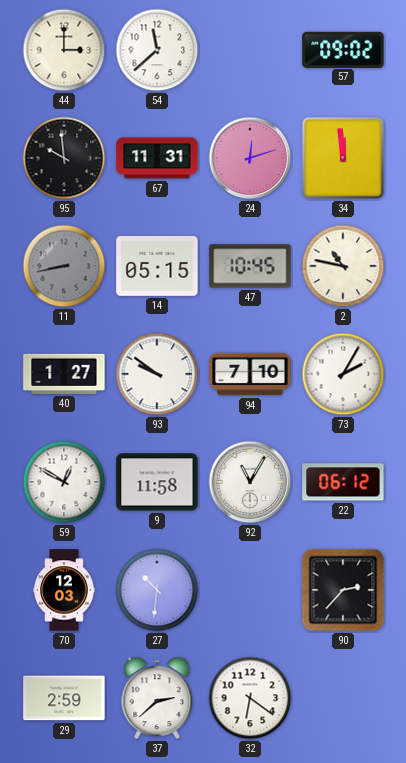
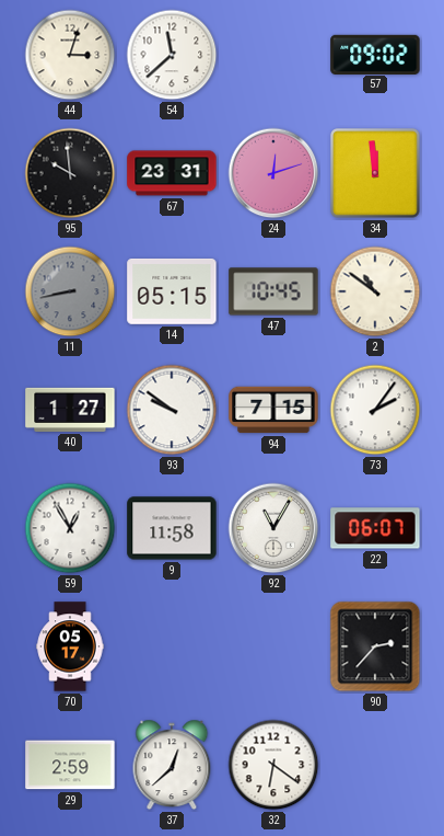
44: 3:00 -> 3:03 (70, 55)
67: 11:31 -> 23:31 (172, 173)
2: 10:47 -> 10:51 (375, 291)
94: 7:10 -> 7:15 (273, 410)
73: 2:05 -> 2:06 (375, 410)
59: 12:50 -> 12:55 (70, 528)
22: 06:12 -> 06:07 (375, 528)
70: 12:03 -> 05:17 (70, 646)
27: 10:31 -> none (157, 590)
37: 2:38 -> 12:38 (172, 765)
